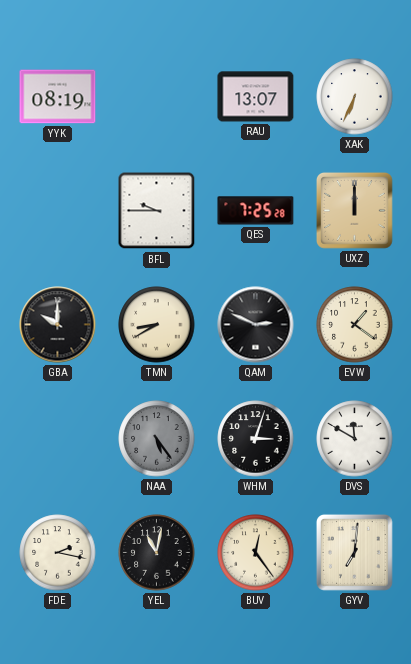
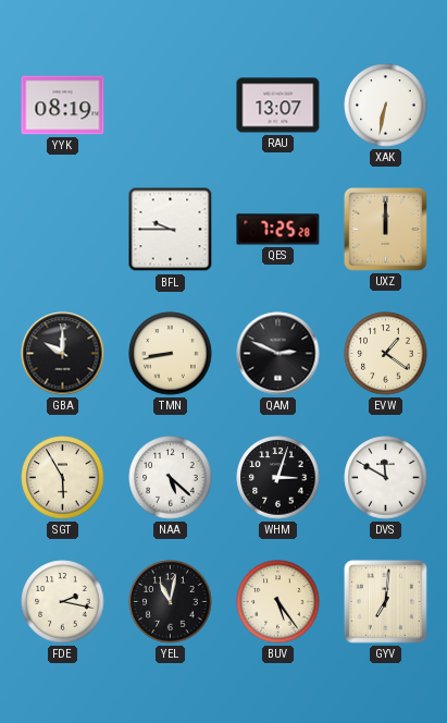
XAK: 6:34 -> 6:32 (386, 106)
TMN: 8:40 -> 8:43 (171, 354)
SGT: none -> 5:55 (63, 478)
NAA: 5:24 -> 5:22 (171, 478)
NAA dial: grey -> white (171, 478)
BUV: 12:24 -> 5:24 (278, 602)
